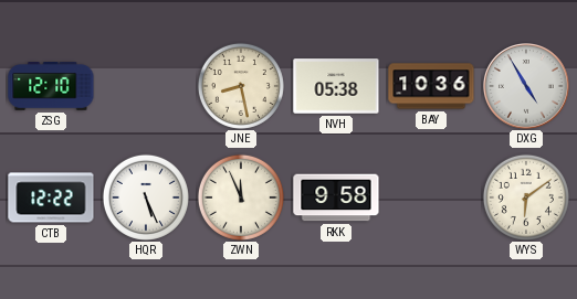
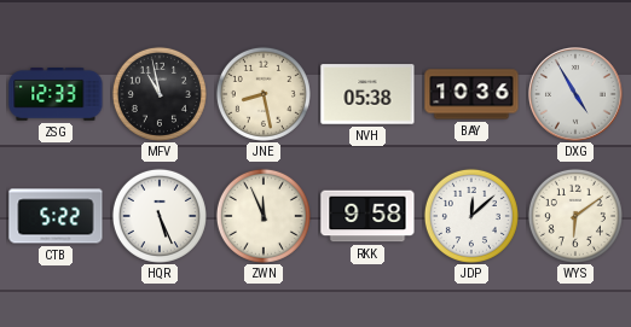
ZSG: 12:10 -> 12:33 (56, 95)
MFV: none -> 10:58 (160, 94)
CTB: 12:22 -> 5:22 (56, 216)
JDP: none -> 12:08 (471, 216)
